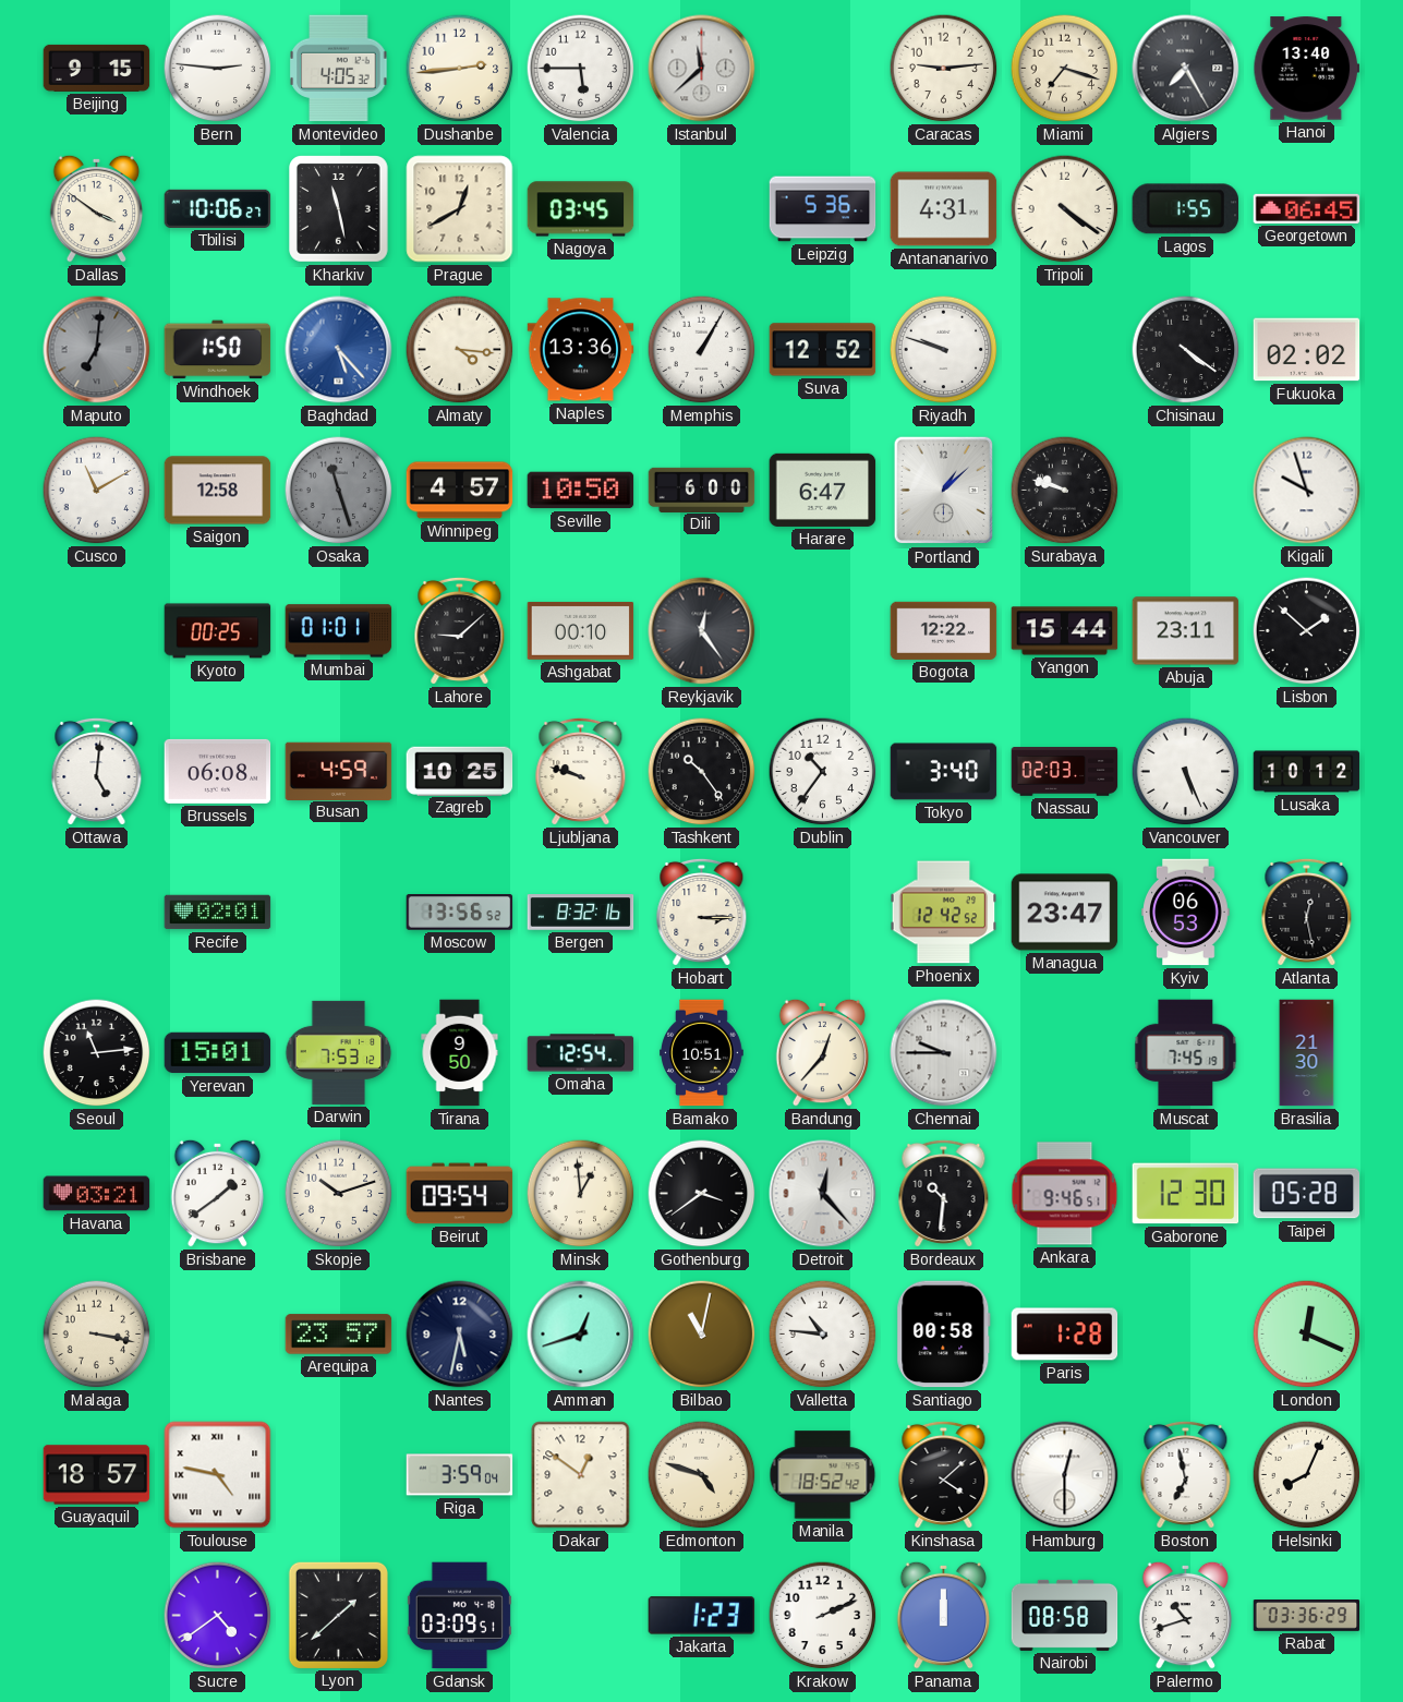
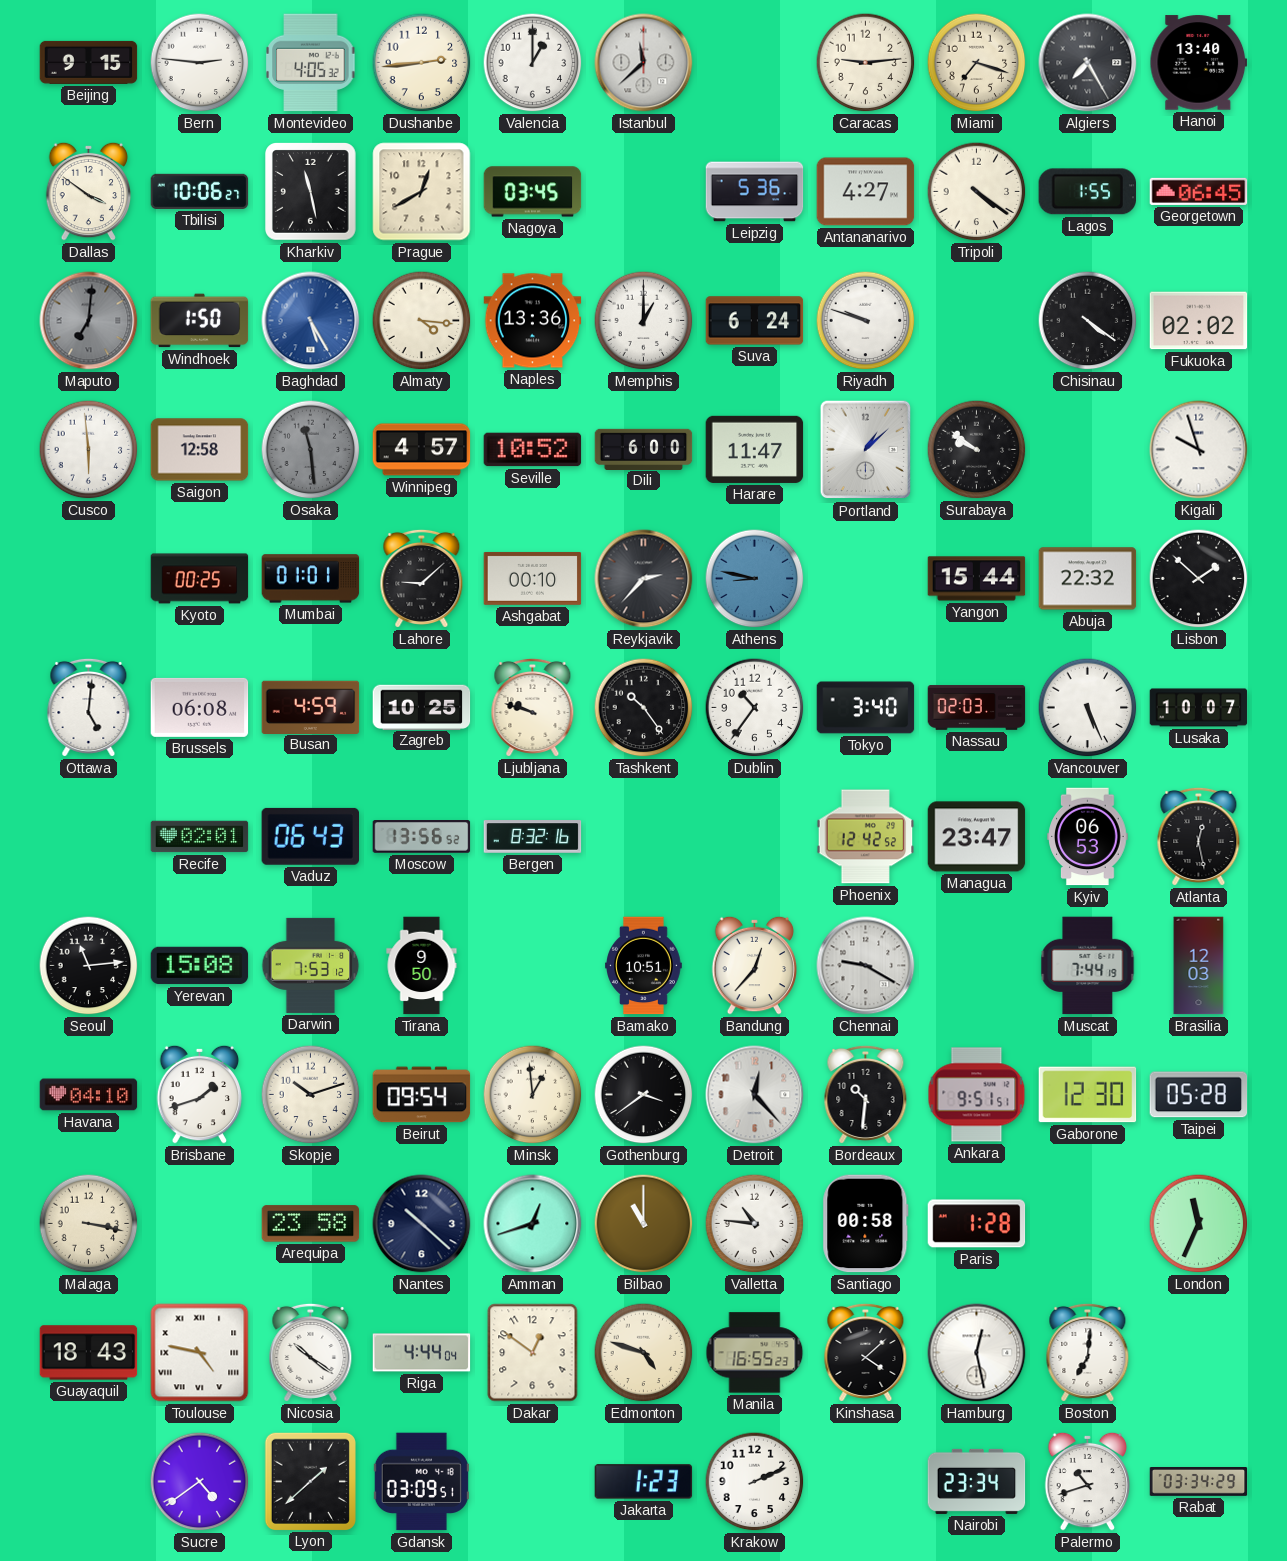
Valencia: 5:45 -> 1:00 (533, 63)
Antananarivo: 4:31 -> 4:27 (866, 192)
Baghdad: 5:23 -> 5:25 (311, 321)
Memphis: 1:05 -> 1:00 (644, 321)
Suva: 12:52 -> 6:24 (755, 321)
Cusco: 11:10 -> 5:59 (89, 450)
Osaka: 11:27 -> 11:29 (311, 450)
Seville: 10:50 -> 10:52 (533, 450)
Harare: 6:47 -> 11:47 (755, 449)
Surabaya: 9:48 -> 9:51 (977, 450)
Reykjavik: 12:24 -> 2:37 (644, 579)
Athens: none -> 8:47 (755, 579)
Bogota: 12:22 -> none (944, 630)
Abuja: 23:11 -> 22:32 (1088, 579)
Lusaka: 10:12 -> 10:07 (1199, 708)
Vaduz: none -> 06:43 (310, 836)
Hobart: 3:15 -> none (702, 912)
Yerevan: 15:01 -> 15:08 (200, 966)
Omaha: 12:54 -> none (581, 1053)
Chennai: 9:45 -> 9:20 (866, 966)
Muscat: 7:45 -> 7:44 (1088, 966)
Brasilia: 21:30 -> 12:03 (1199, 966)
Havana: 03:21 -> 04:10 (89, 1095)
Brisbane: 1:39 -> 1:42 (200, 1094)
Ankara: 9:46 -> 9:51 (977, 1095)
Arequipa: 23:57 -> 23:58 (311, 1224)
Nantes: 5:32 -> 10:22 (422, 1224)
Bilbao: 11:02 -> 11:00 (644, 1224)
London: 12:19 -> 11:34 (1199, 1224)
Guayaquil: 18:57 -> 18:43 (89, 1353)
Nicosia: none -> 10:21 (311, 1352)
Riga: 3:59 -> 4:44 (422, 1353)
Manila: 18:52 -> 16:55 (755, 1353)
Hamburg: 12:30 -> 12:28 (977, 1353)
Boston: 6:58 -> 7:01 (1088, 1352)
Helsinki: 8:04 -> none (1307, 1475)
Panama: 12:00 -> none (944, 1615)
Nairobi: 08:58 -> 23:34 (977, 1481)
Rabat: 03:36 -> 03:34 (1199, 1482)
